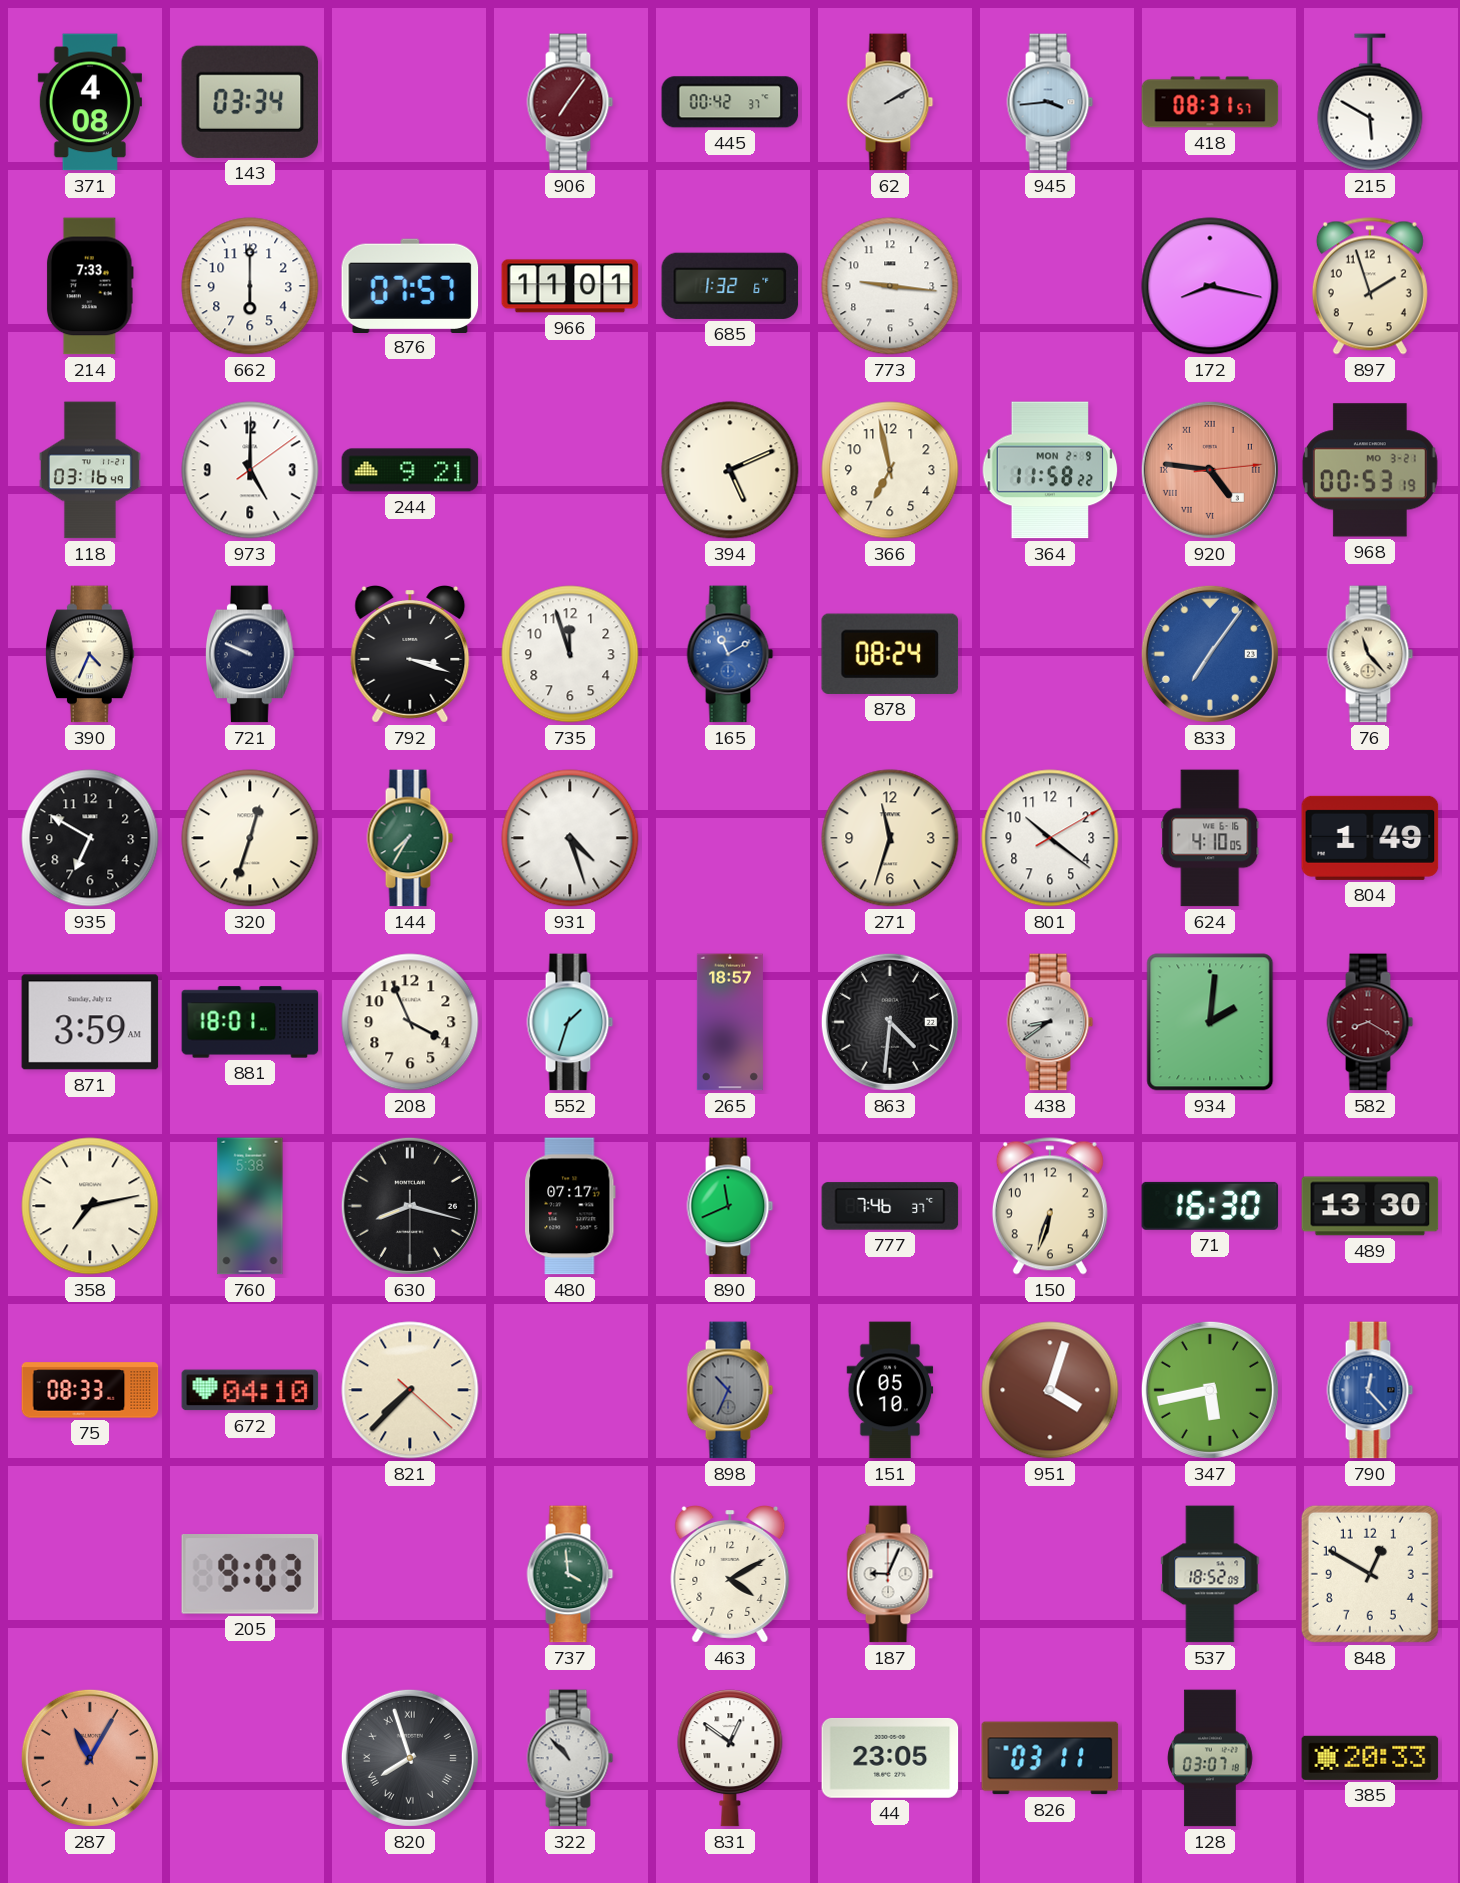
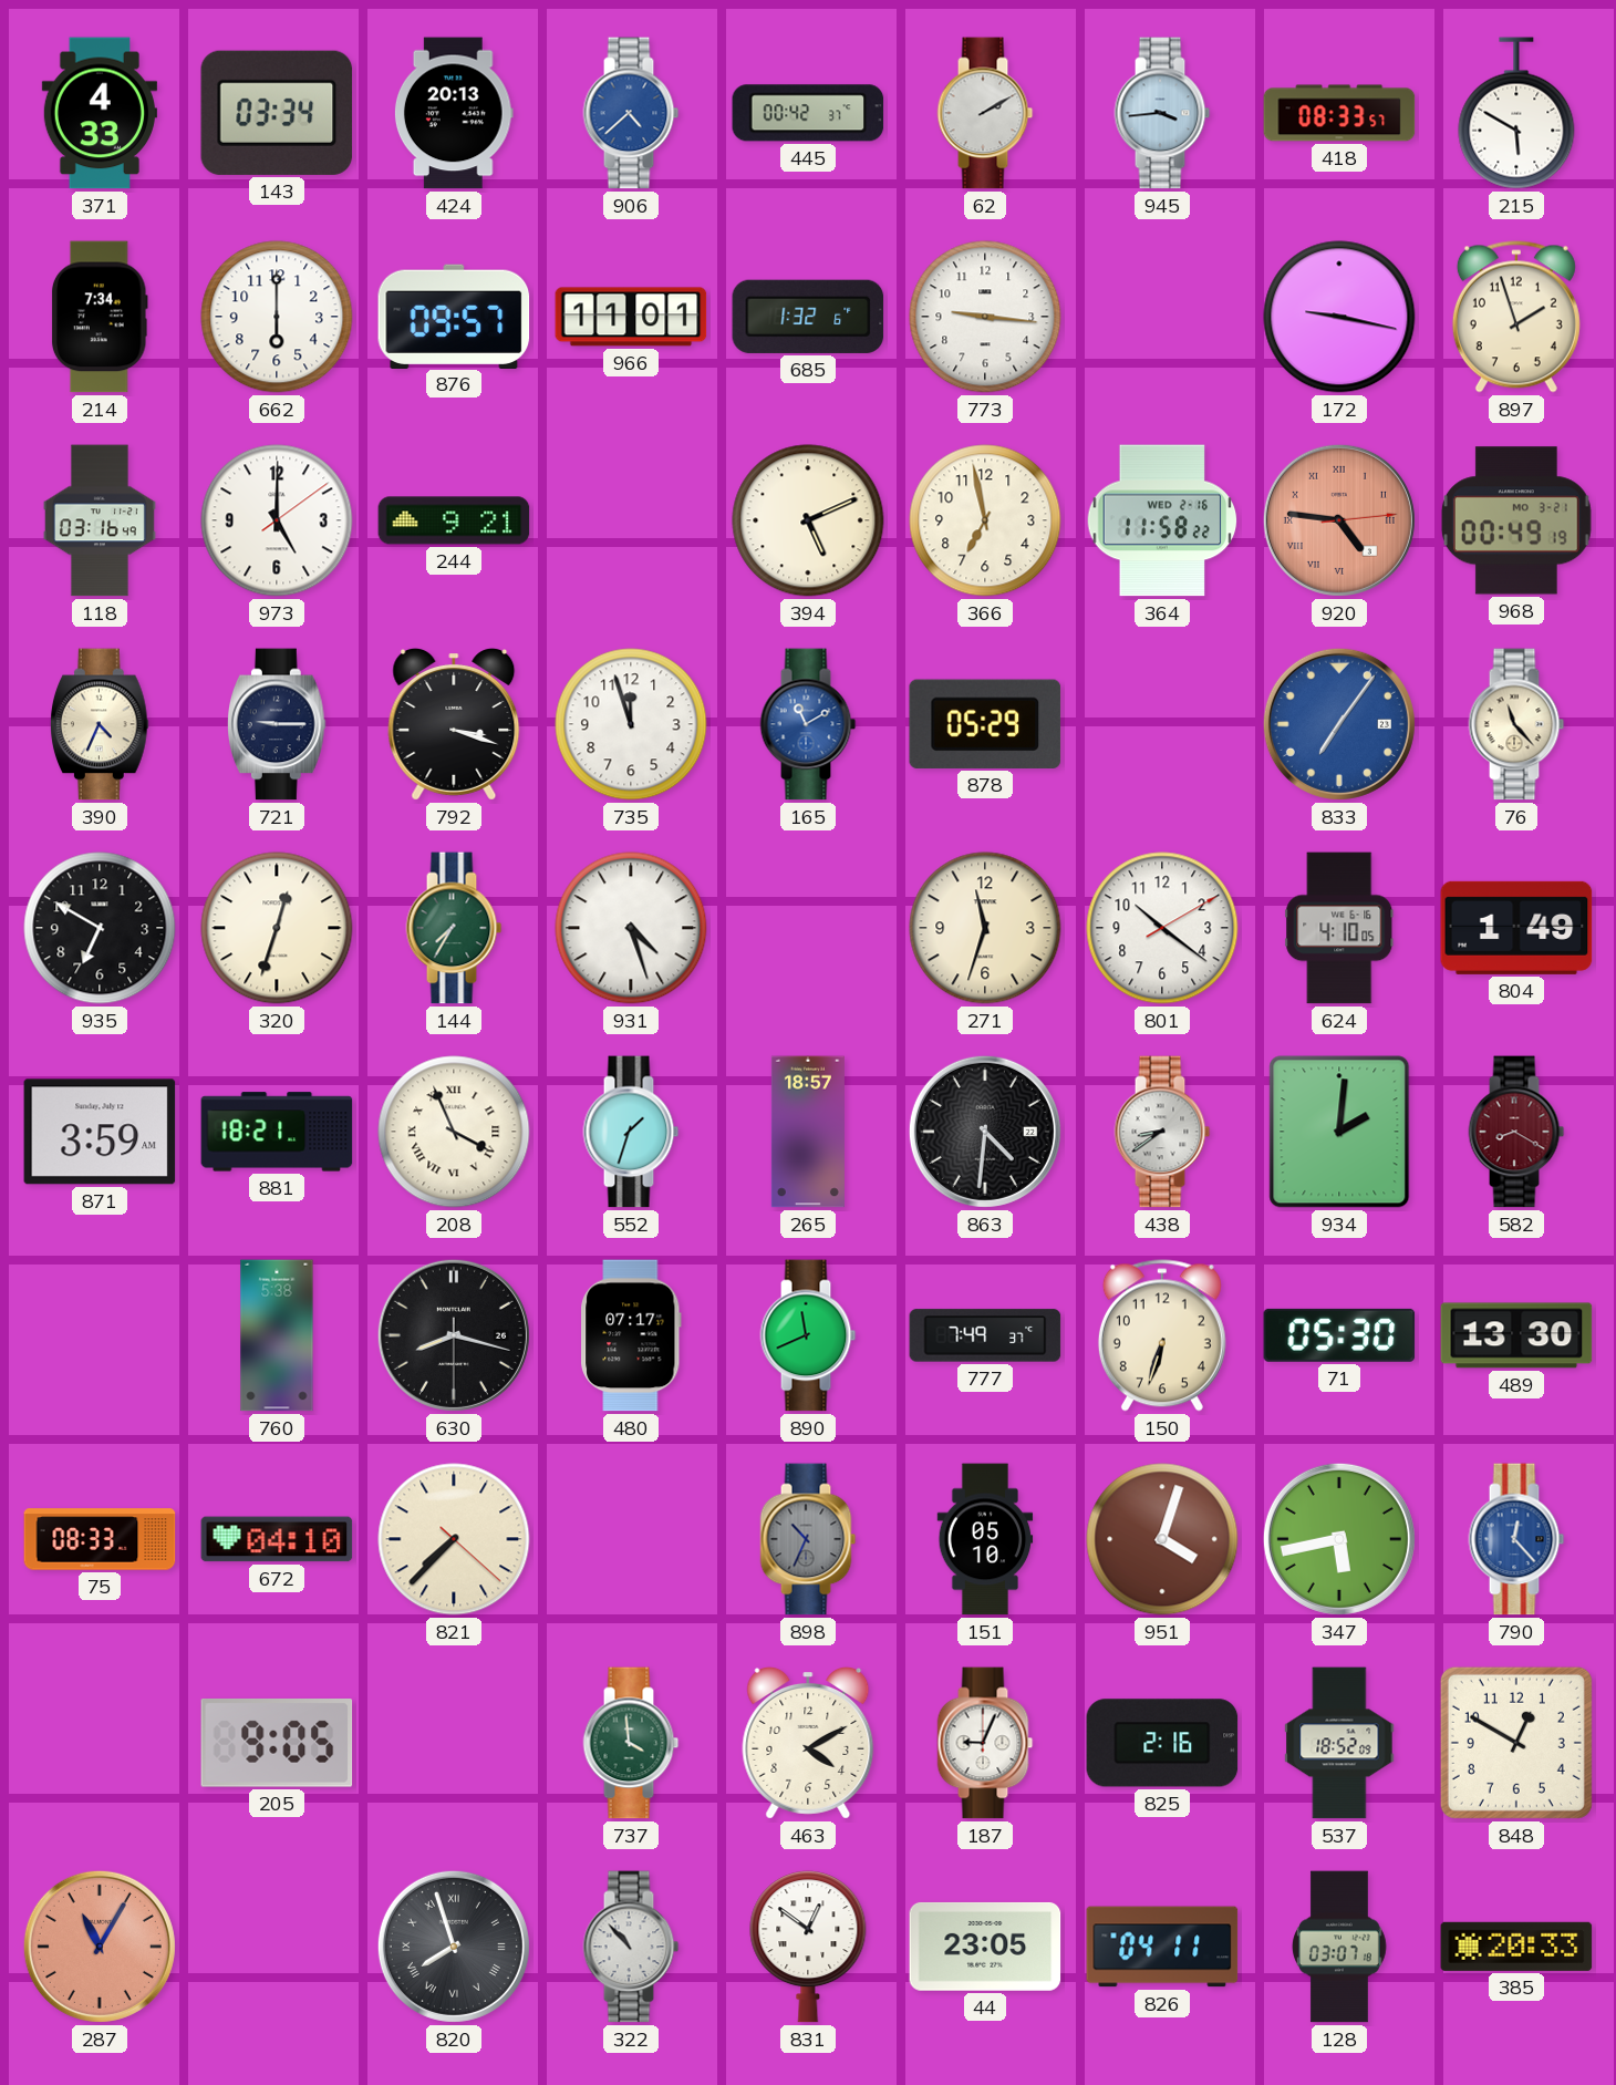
371: 4:08 -> 4:33 (100, 113)
424: none -> 20:13 (454, 113)
906: 7:06 -> 4:38 (631, 113)
906 dial: burgundy -> blue (631, 113)
418: 08:31 -> 08:33 (1339, 113)
214: 7:33 -> 7:34 (100, 317)
876: 07:57 -> 09:57 (454, 316)
172: 8:17 -> 9:17 (1339, 317)
364 date: MON 2-9 -> WED 2-16 (1162, 520)
968: 00:53 -> 00:49 (1516, 520)
721: 9:49 -> 9:15 (278, 724)
878: 08:24 -> 05:29 (985, 724)
881: 18:01 -> 18:21 (277, 1132)
208 numerals: Arabic -> Roman (454, 1132)
358: 7:13 -> none (90, 1206)
777: 7:46 -> 7:49 (985, 1335)
71: 16:30 -> 05:30 (1339, 1335)
205: 9:03 -> 9:05 (277, 1743)
825: none -> 2:16 (1162, 1743)
826: 03:11 -> 04:11 (1162, 1947)
